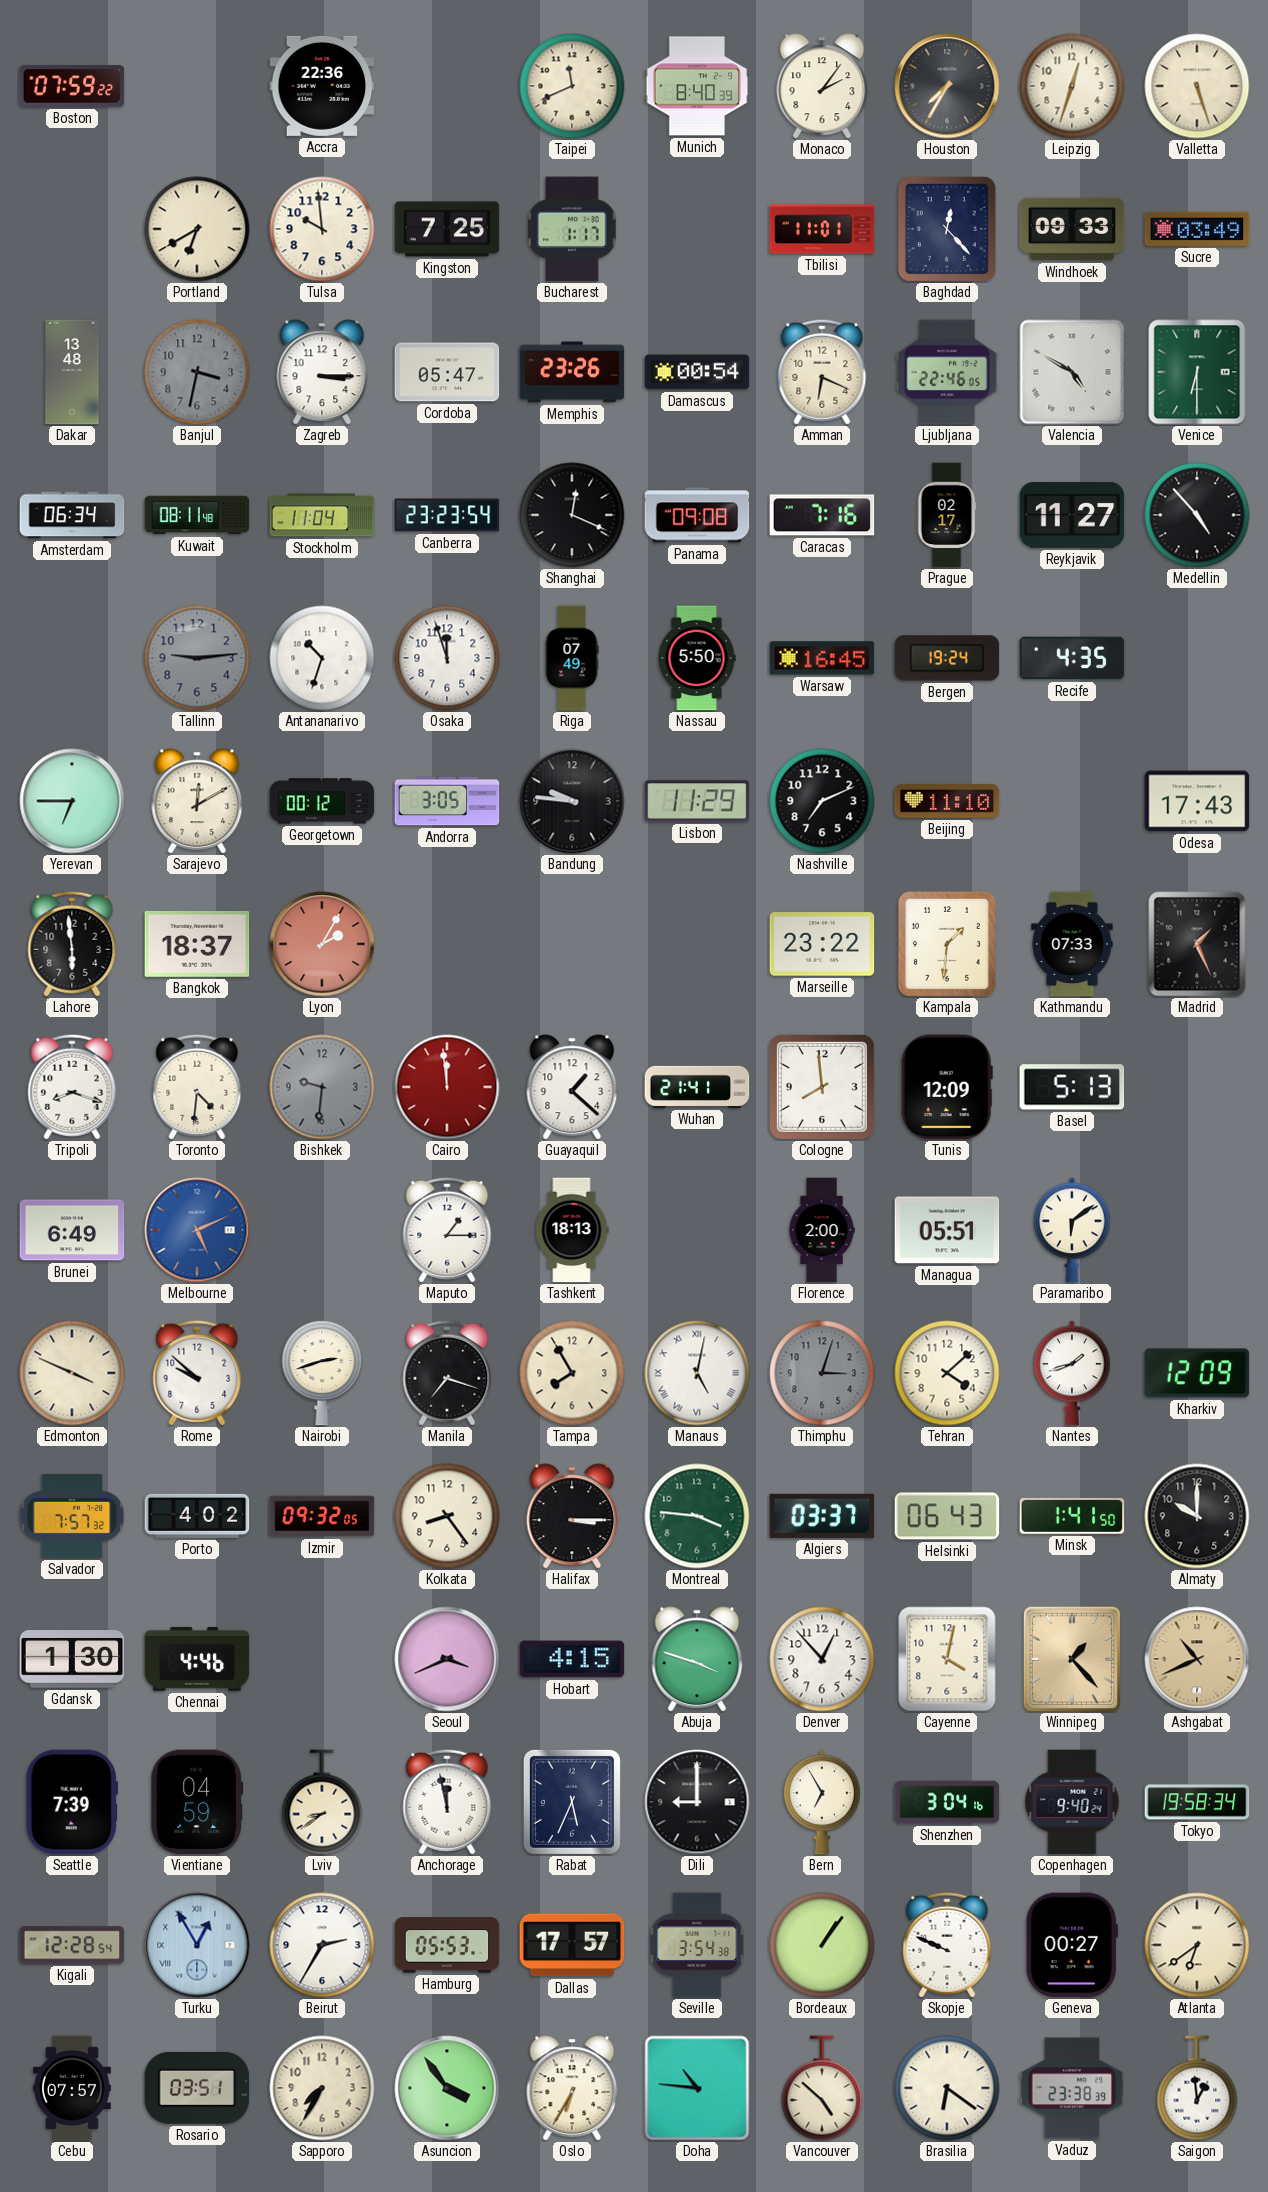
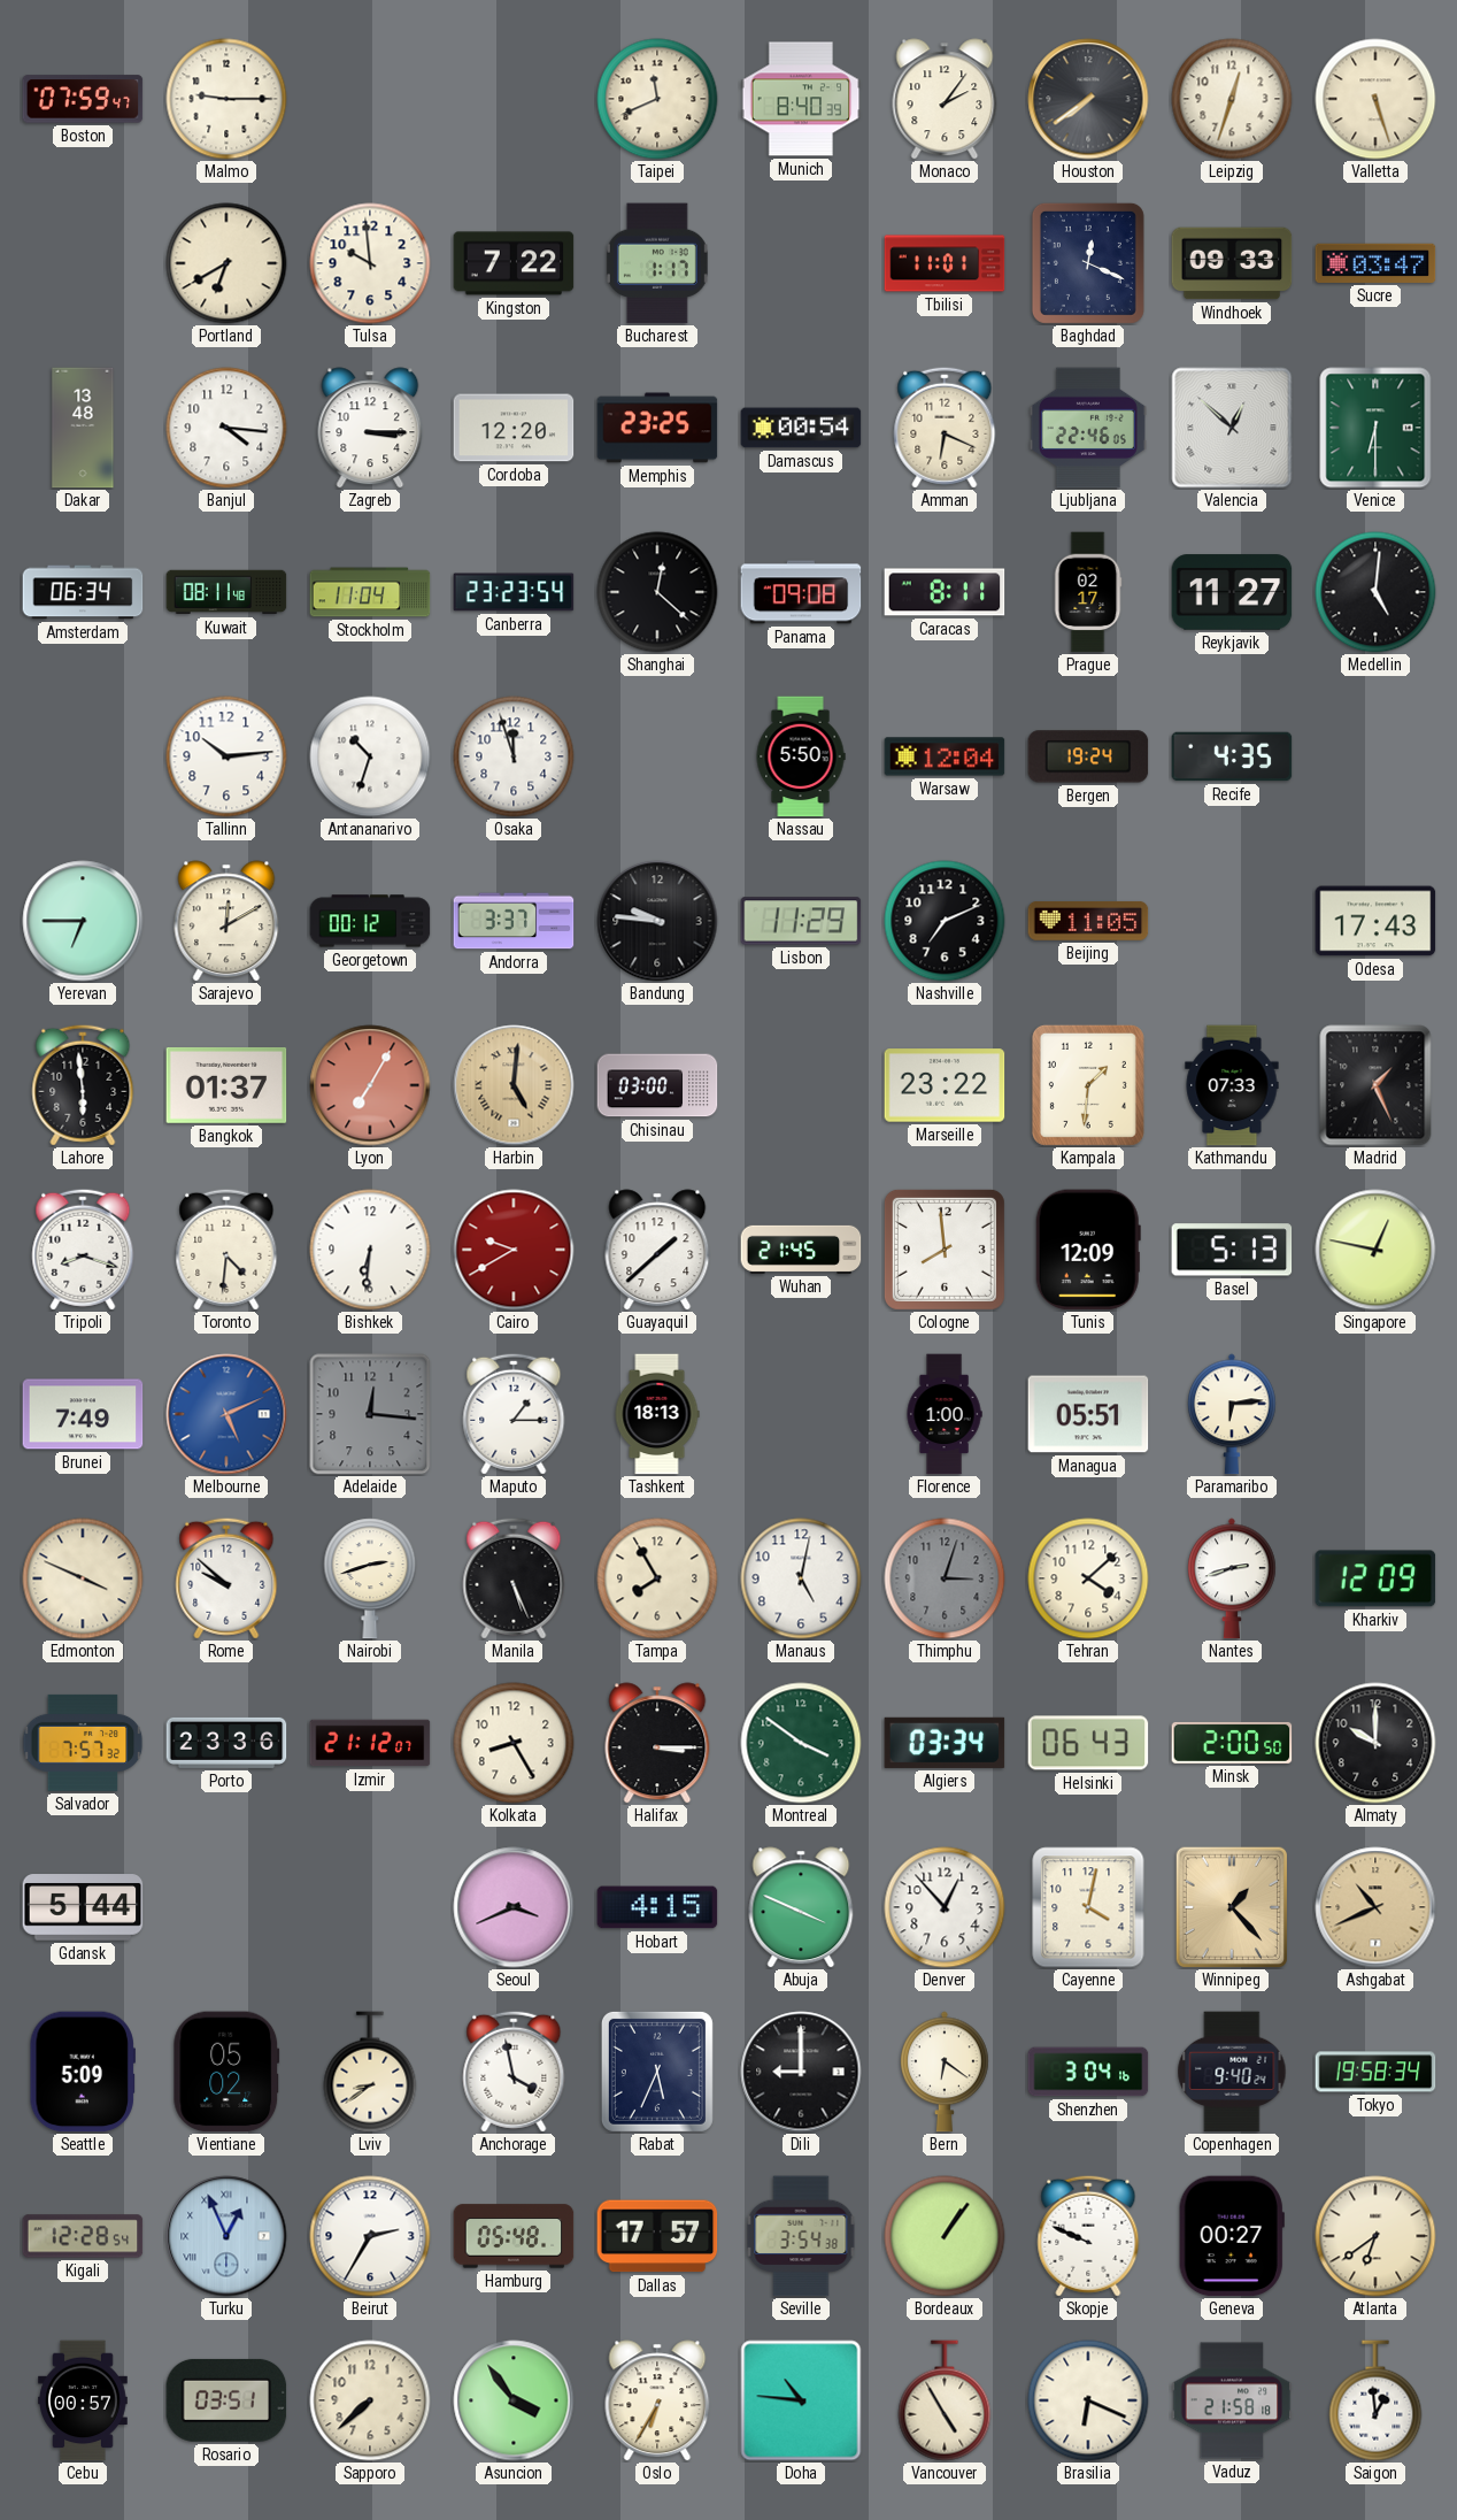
Boston: 07:59:22 -> 07:59:47 (83, 99)
Malmo: none -> 9:15 (226, 99)
Accra: 22:36 -> none (322, 86)
Houston: 7:35 -> 7:39 (1088, 99)
Kingston: 7:25 -> 7:22 (514, 263)
Baghdad: 12:23 -> 12:19 (1088, 263)
Sucre: 03:49 -> 03:47 (1375, 263)
Banjul: 3:32 -> 4:16 (226, 428)
Banjul dial: grey -> white (226, 428)
Cordoba: 05:47 -> 12:20 (514, 428)
Memphis: 23:26 -> 23:25 (657, 428)
Valencia: 4:50 -> 12:52 (1232, 428)
Shanghai: 12:19 -> 12:22 (657, 592)
Caracas: 7:16 -> 8:11 (945, 592)
Medellin: 4:53 -> 5:01 (1375, 592)
Tallinn: 9:14 -> 10:14 (226, 756)
Tallinn dial: grey -> white (226, 756)
Riga: 07:49 -> none (572, 658)
Warsaw: 16:45 -> 12:04 (945, 756)
Andorra: 3:05 -> 3:37 (514, 921)
Beijing: 11:10 -> 11:05 (1088, 921)
Bangkok: 18:37 -> 01:37 (226, 1085)
Lyon: 2:05 -> 7:05 (370, 1085)
Harbin: none -> 5:01 (514, 1085)
Chisinau: none -> 03:00 (657, 1085)
Bishkek: 9:31 -> 6:31 (370, 1250)
Bishkek dial: grey -> white (370, 1250)
Cairo: 11:59 -> 9:40 (514, 1250)
Guayaquil: 1:22 -> 1:38 (657, 1250)
Wuhan: 21:41 -> 21:45 (801, 1250)
Singapore: none -> 12:47 (1375, 1250)
Brunei: 6:49 -> 7:49 (83, 1414)
Adelaide: none -> 12:16 (370, 1414)
Florence: 2:00 -> 1:00 (945, 1414)
Paramaribo: 6:09 -> 6:14 (1233, 1414)
Manila: 7:18 -> 5:26 (514, 1578)
Manaus numerals: Roman -> Arabic (801, 1578)
Nantes: 1:42 -> 2:42 (1233, 1578)
Porto: 4:02 -> 23:36 (226, 1743)
Izmir: 09:32 -> 21:12 (370, 1743)
Kolkata: 8:24 -> 8:25 (514, 1743)
Montreal: 3:46 -> 3:51 (801, 1743)
Algiers: 03:37 -> 03:34 (945, 1743)
Minsk: 1:41 -> 2:00 (1232, 1743)
Gdansk: 1:30 -> 5:44 (83, 1907)
Chennai: 4:46 -> none (197, 1659)
Abuja: 3:48 -> 3:49 (801, 1907)
Seattle: 7:39 -> 5:09 (83, 2072)
Vientiane: 04:59 -> 05:02 (226, 2072)
Anchorage: 11:58 -> 3:58 (514, 2072)
Bern: 6:55 -> 6:21 (946, 2072)
Turku: 12:55 -> 12:56 (226, 2236)
Hamburg: 05:53 -> 05:48 (514, 2236)
Cebu: 07:57 -> 00:57 (83, 2400)
Sapporo: 7:35 -> 7:38 (370, 2400)
Vancouver: 4:52 -> 4:55 (945, 2400)
Brasilia: 6:21 -> 6:19 (1088, 2400)
Vaduz: 23:38 -> 21:58 (1232, 2400)
